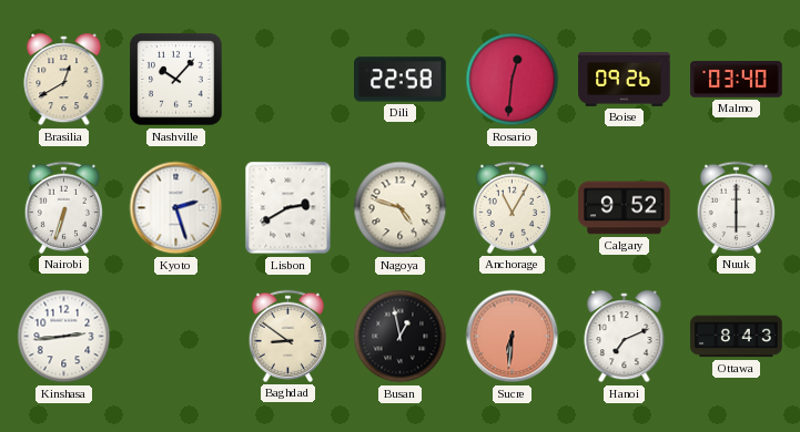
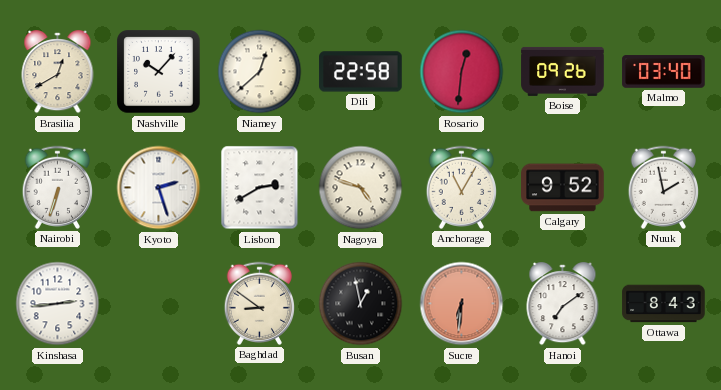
Niamey: none -> 12:38 (260, 72)
Nuuk: 6:00 -> 1:58 (663, 187)
Hanoi: 7:11 -> 7:09 (563, 305)
